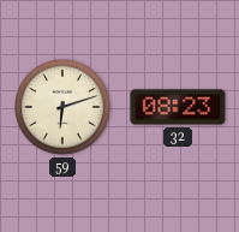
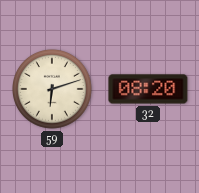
32: 08:23 -> 08:20 (148, 89)
